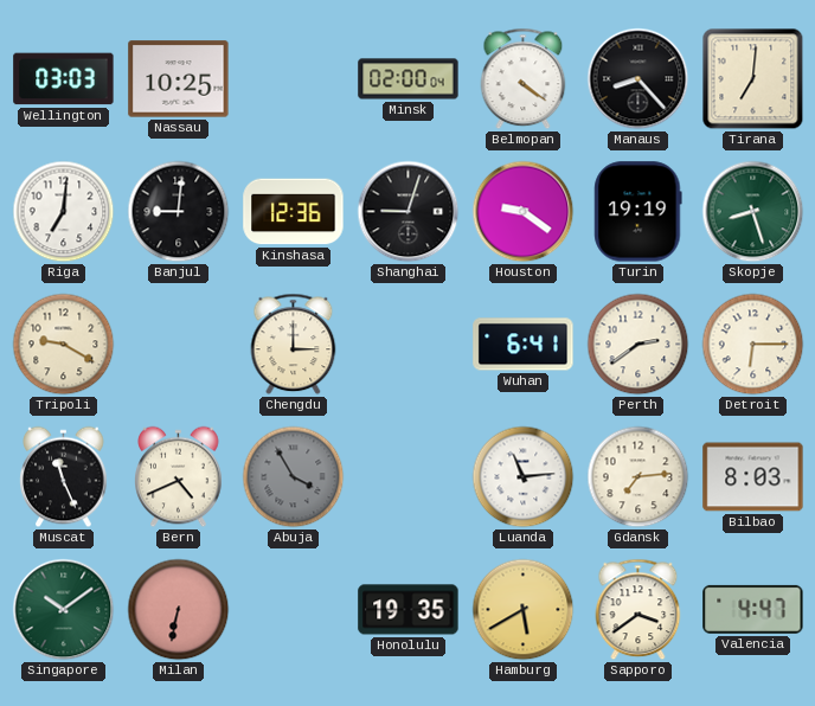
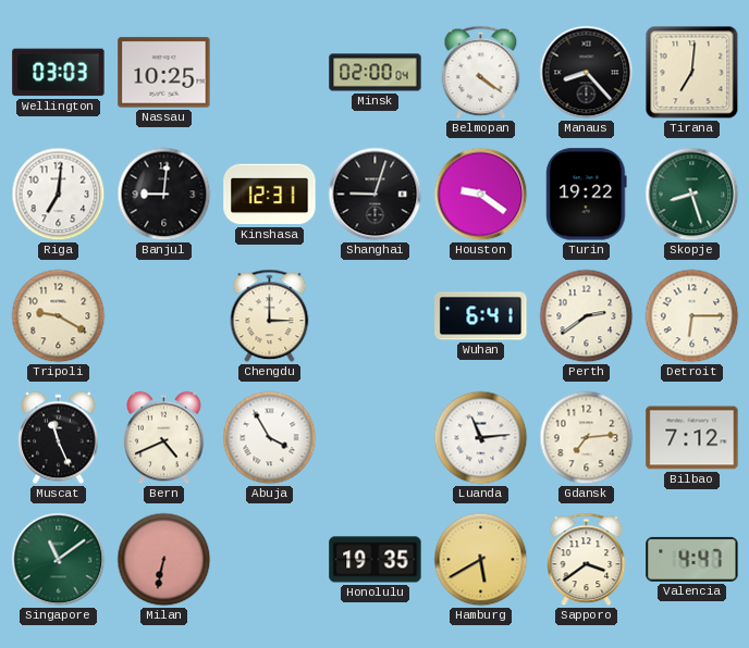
Kinshasa: 12:36 -> 12:31 (270, 195)
Turin: 19:19 -> 19:22 (587, 195)
Abuja dial: grey -> white (270, 438)
Bilbao: 8:03 -> 7:12 (692, 438)
Singapore: 10:09 -> 11:09 (59, 560)
